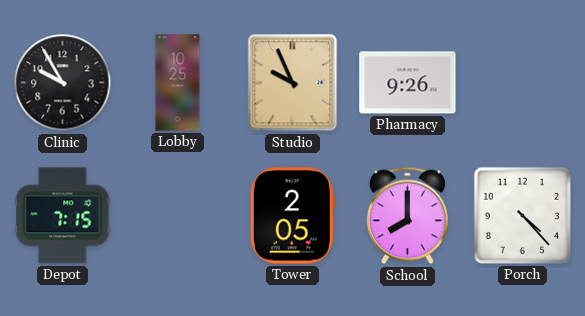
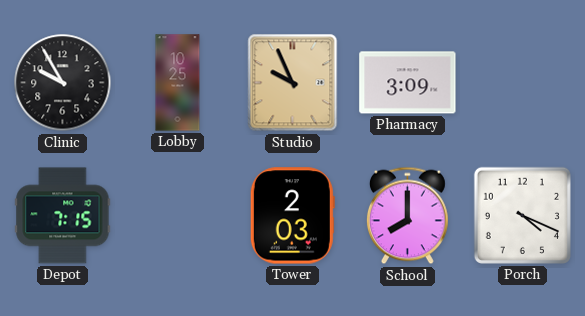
Pharmacy: 9:26 -> 3:09 (408, 83)
Tower: 2:05 -> 2:03 (292, 216)
Porch: 4:23 -> 4:19 (522, 215)
